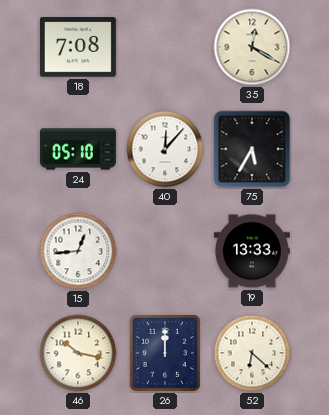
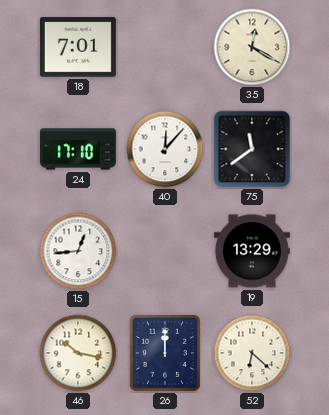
18: 7:08 -> 7:01 (78, 47)
24: 05:10 -> 17:10 (78, 149)
75: 5:35 -> 11:39 (252, 149)
19: 13:33 -> 13:29 (252, 251)
